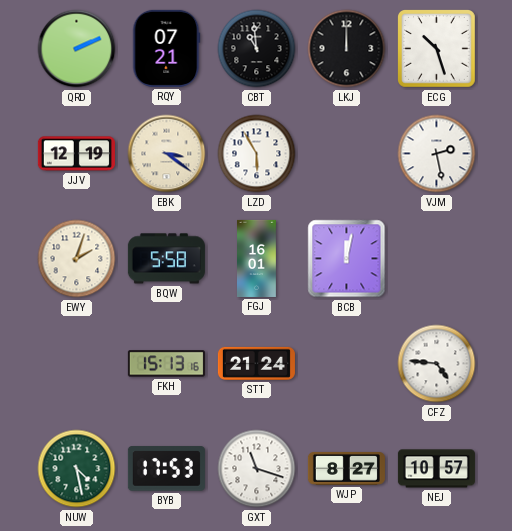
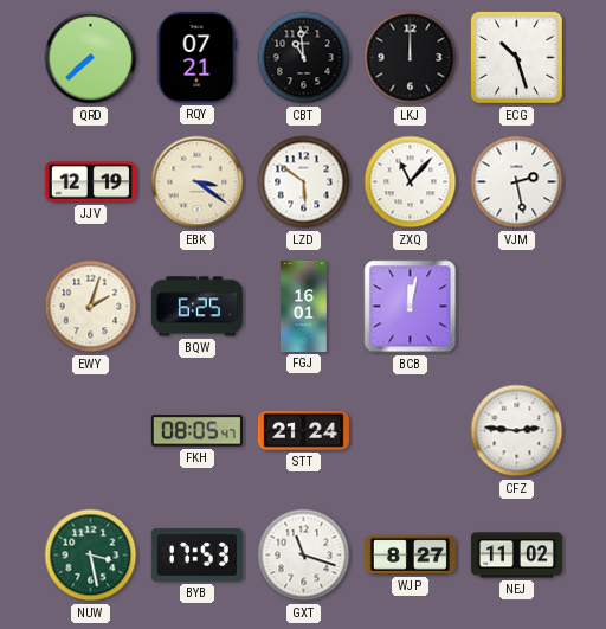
QRD: 2:11 -> 7:38 (91, 58)
LZD: 5:55 -> 5:51 (304, 182)
ZXQ: none -> 11:07 (411, 182)
BQW: 5:58 -> 6:25 (196, 307)
FKH: 15:13 -> 08:05 (196, 431)
CFZ: 4:46 -> 2:46 (517, 431)
NUW: 4:28 -> 3:28 (91, 556)
NEJ: 10:57 -> 11:02 (516, 556)
